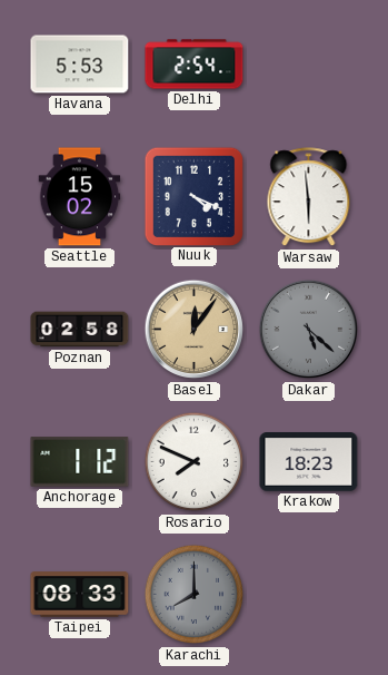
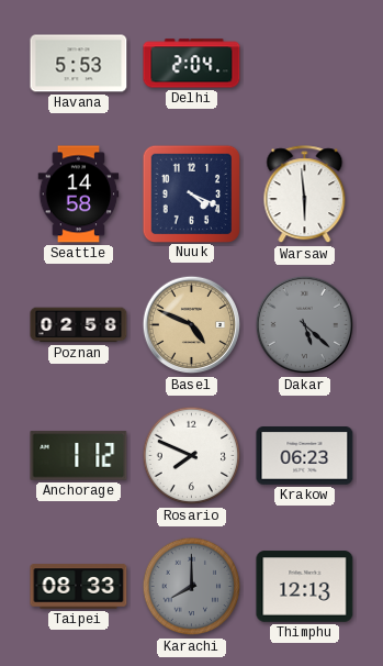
Delhi: 2:54 -> 2:04 (192, 64)
Seattle: 15:02 -> 14:58 (79, 195)
Basel: 12:06 -> 4:49 (192, 325)
Krakow: 18:23 -> 06:23 (305, 456)
Thimphu: none -> 12:13 (305, 587)
